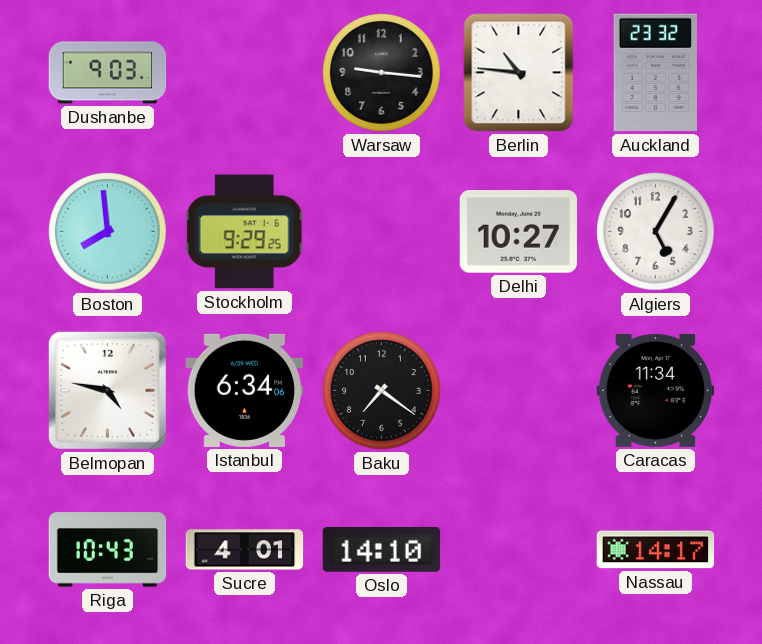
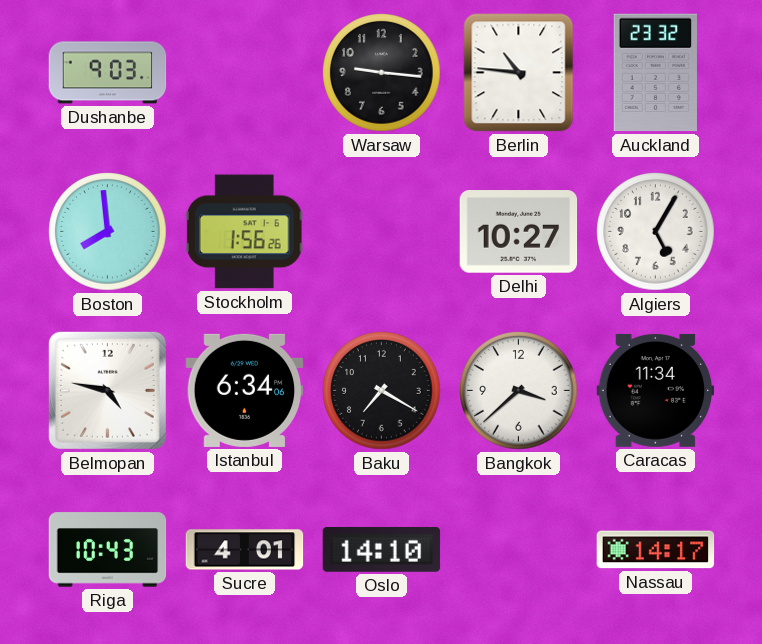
Stockholm: 9:29 -> 1:56 (244, 232)
Baku: 7:21 -> 7:20 (382, 391)
Bangkok: none -> 3:38 (519, 391)
